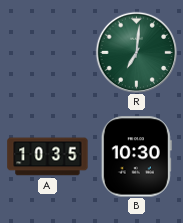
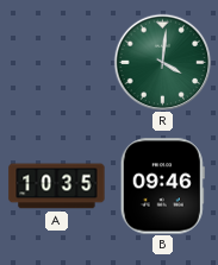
R: 7:01 -> 4:01 (162, 62)
B: 10:30 -> 09:46 (162, 187)
